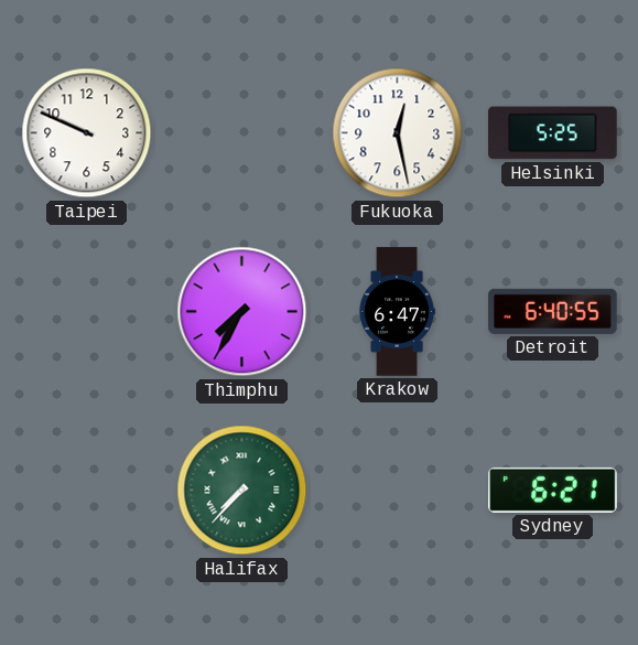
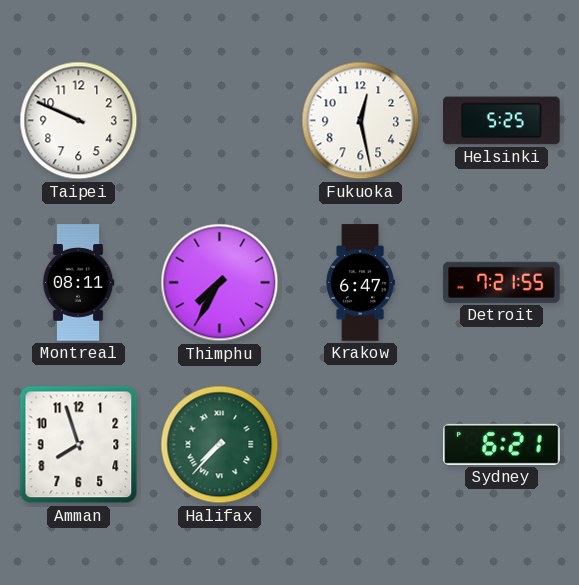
Montreal: none -> 08:11 (78, 283)
Detroit: 6:40 -> 7:21 (502, 282)
Amman: none -> 7:57 (79, 445)
